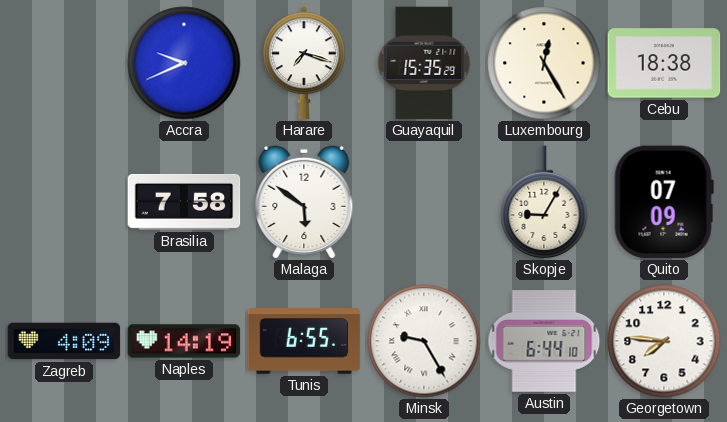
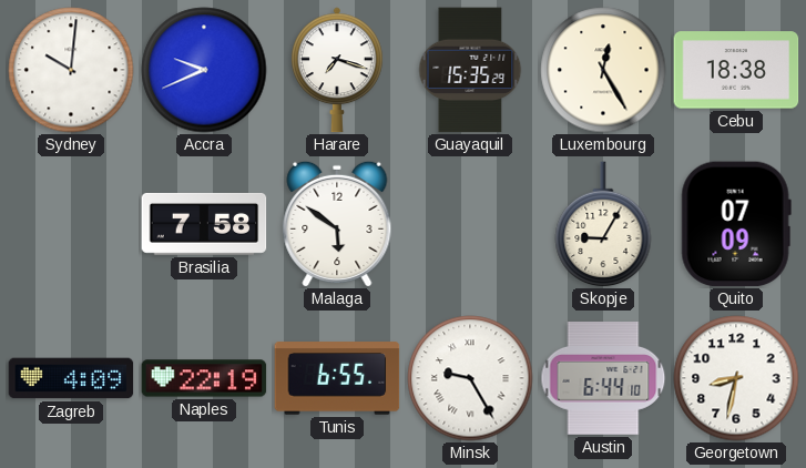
Sydney: none -> 10:01 (71, 70)
Naples: 14:19 -> 22:19 (204, 378)
Georgetown: 7:46 -> 8:32 (736, 378)
